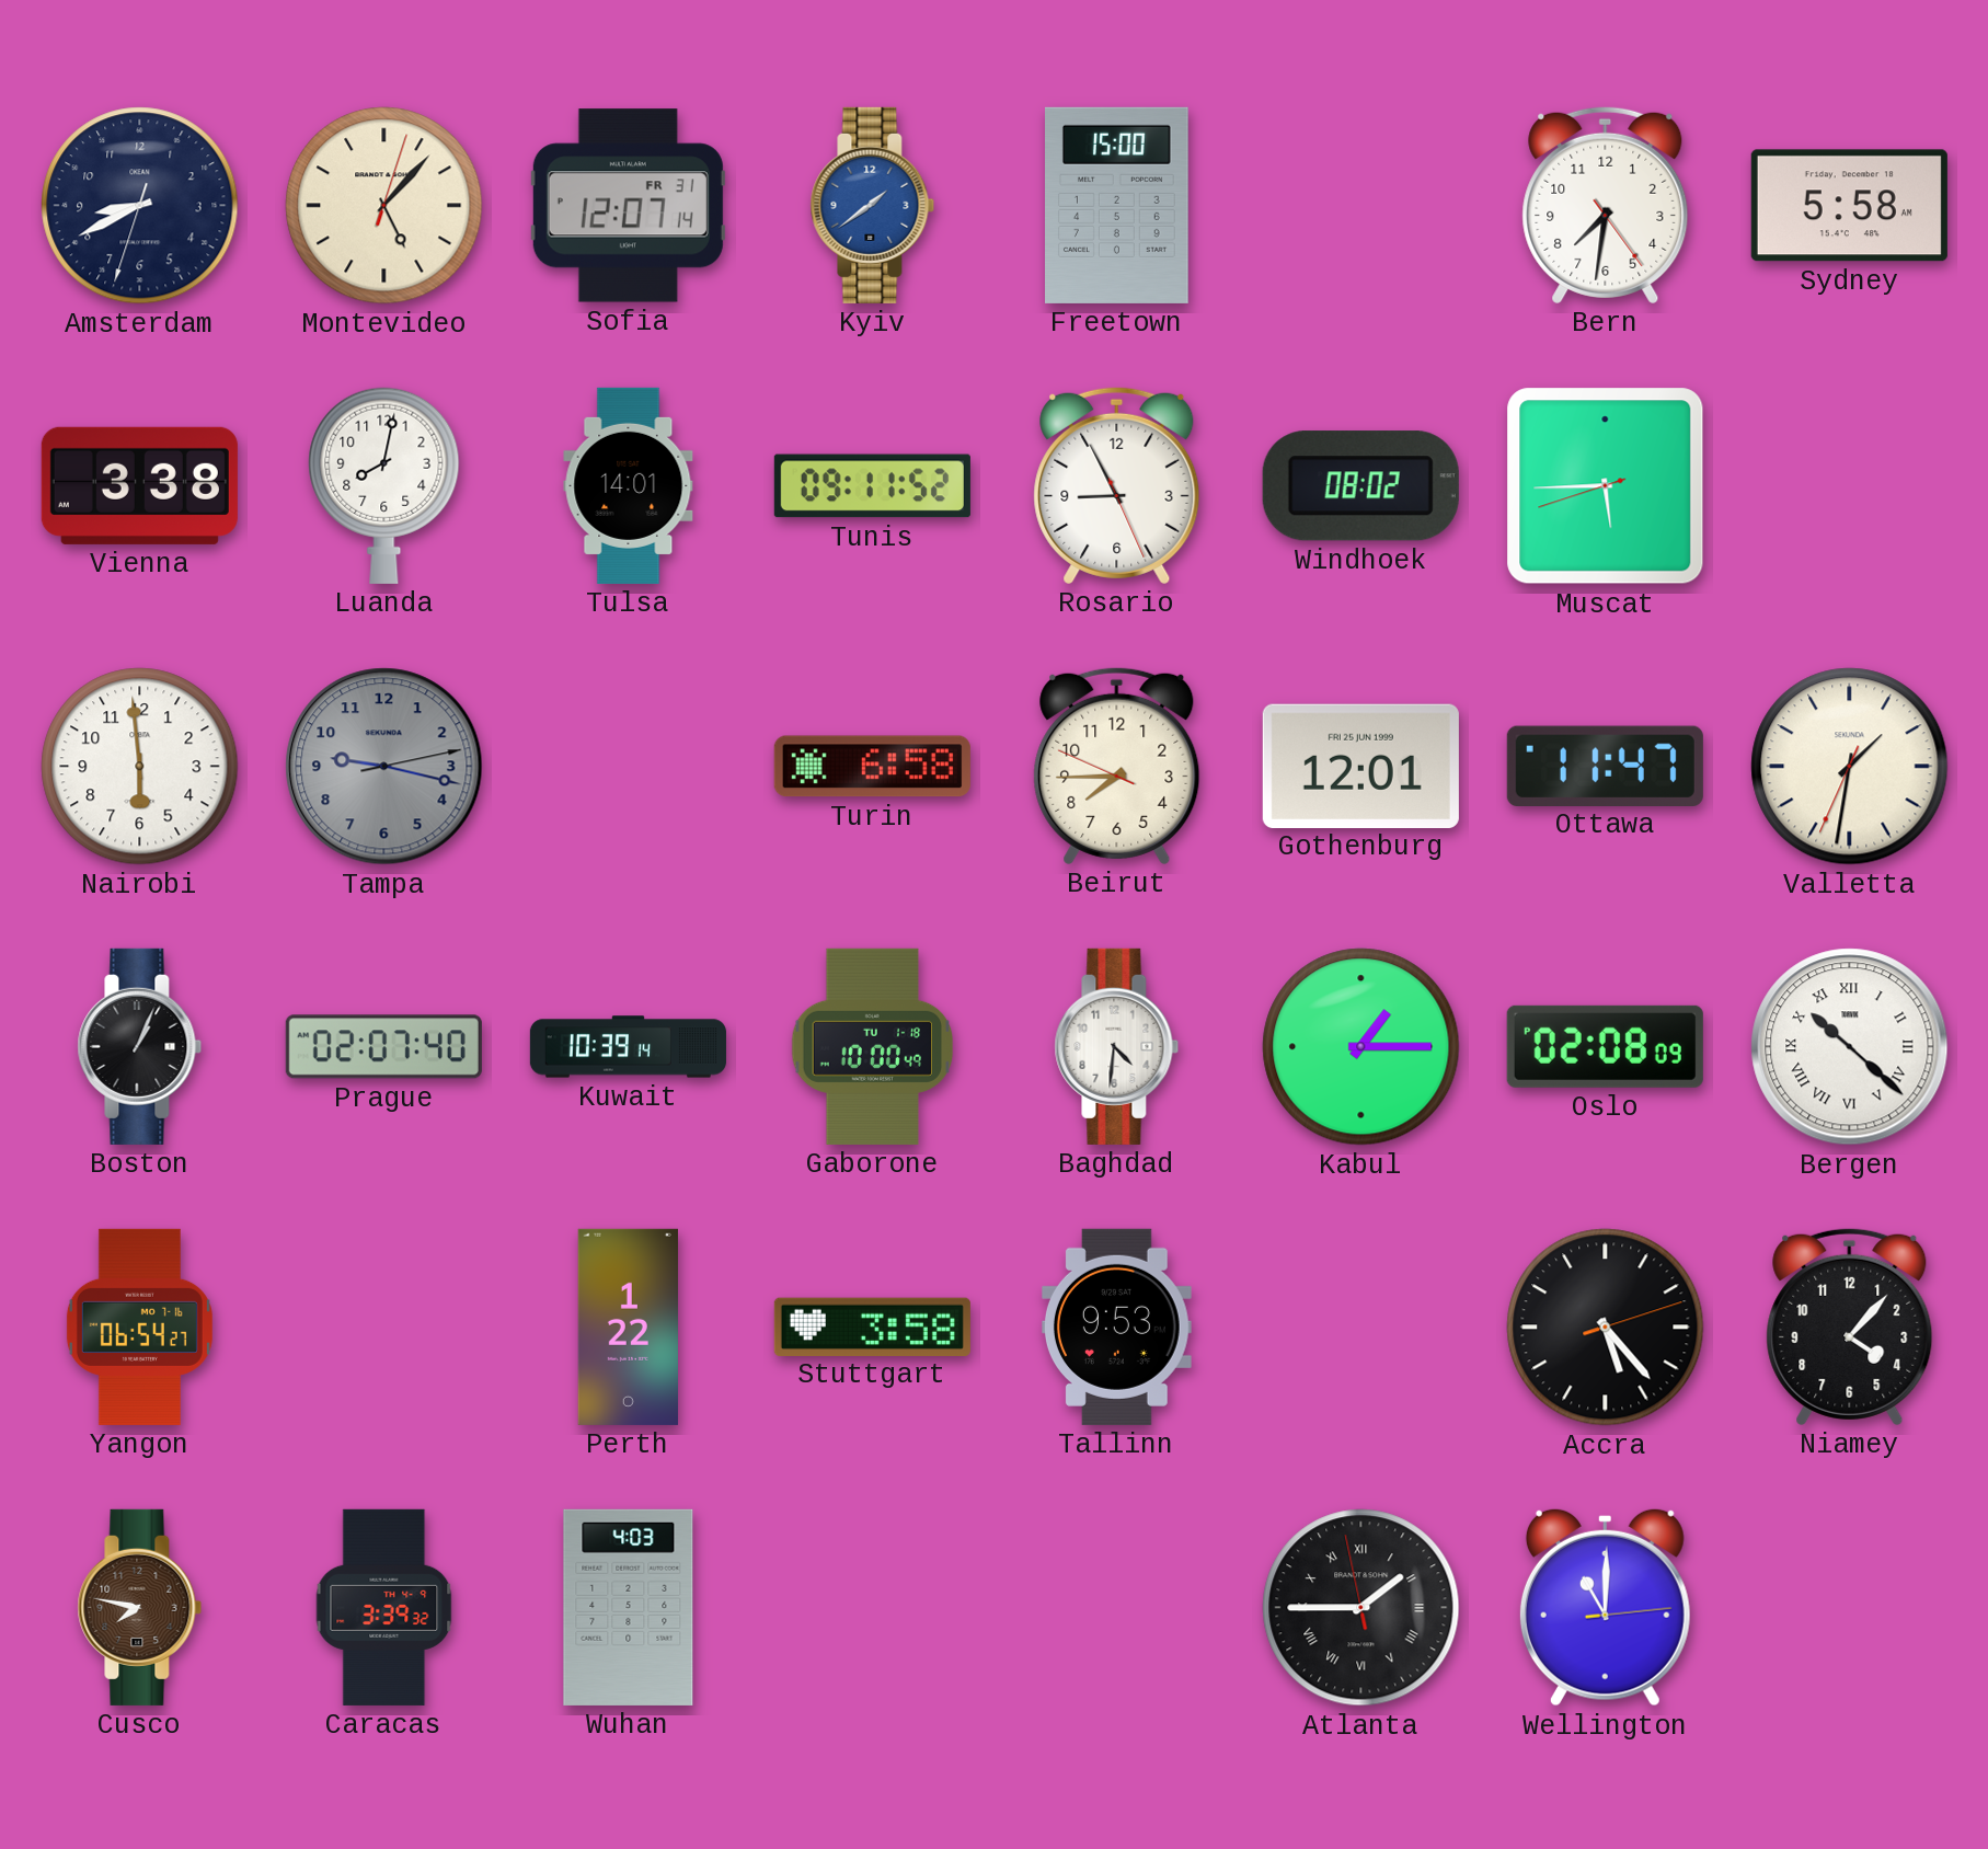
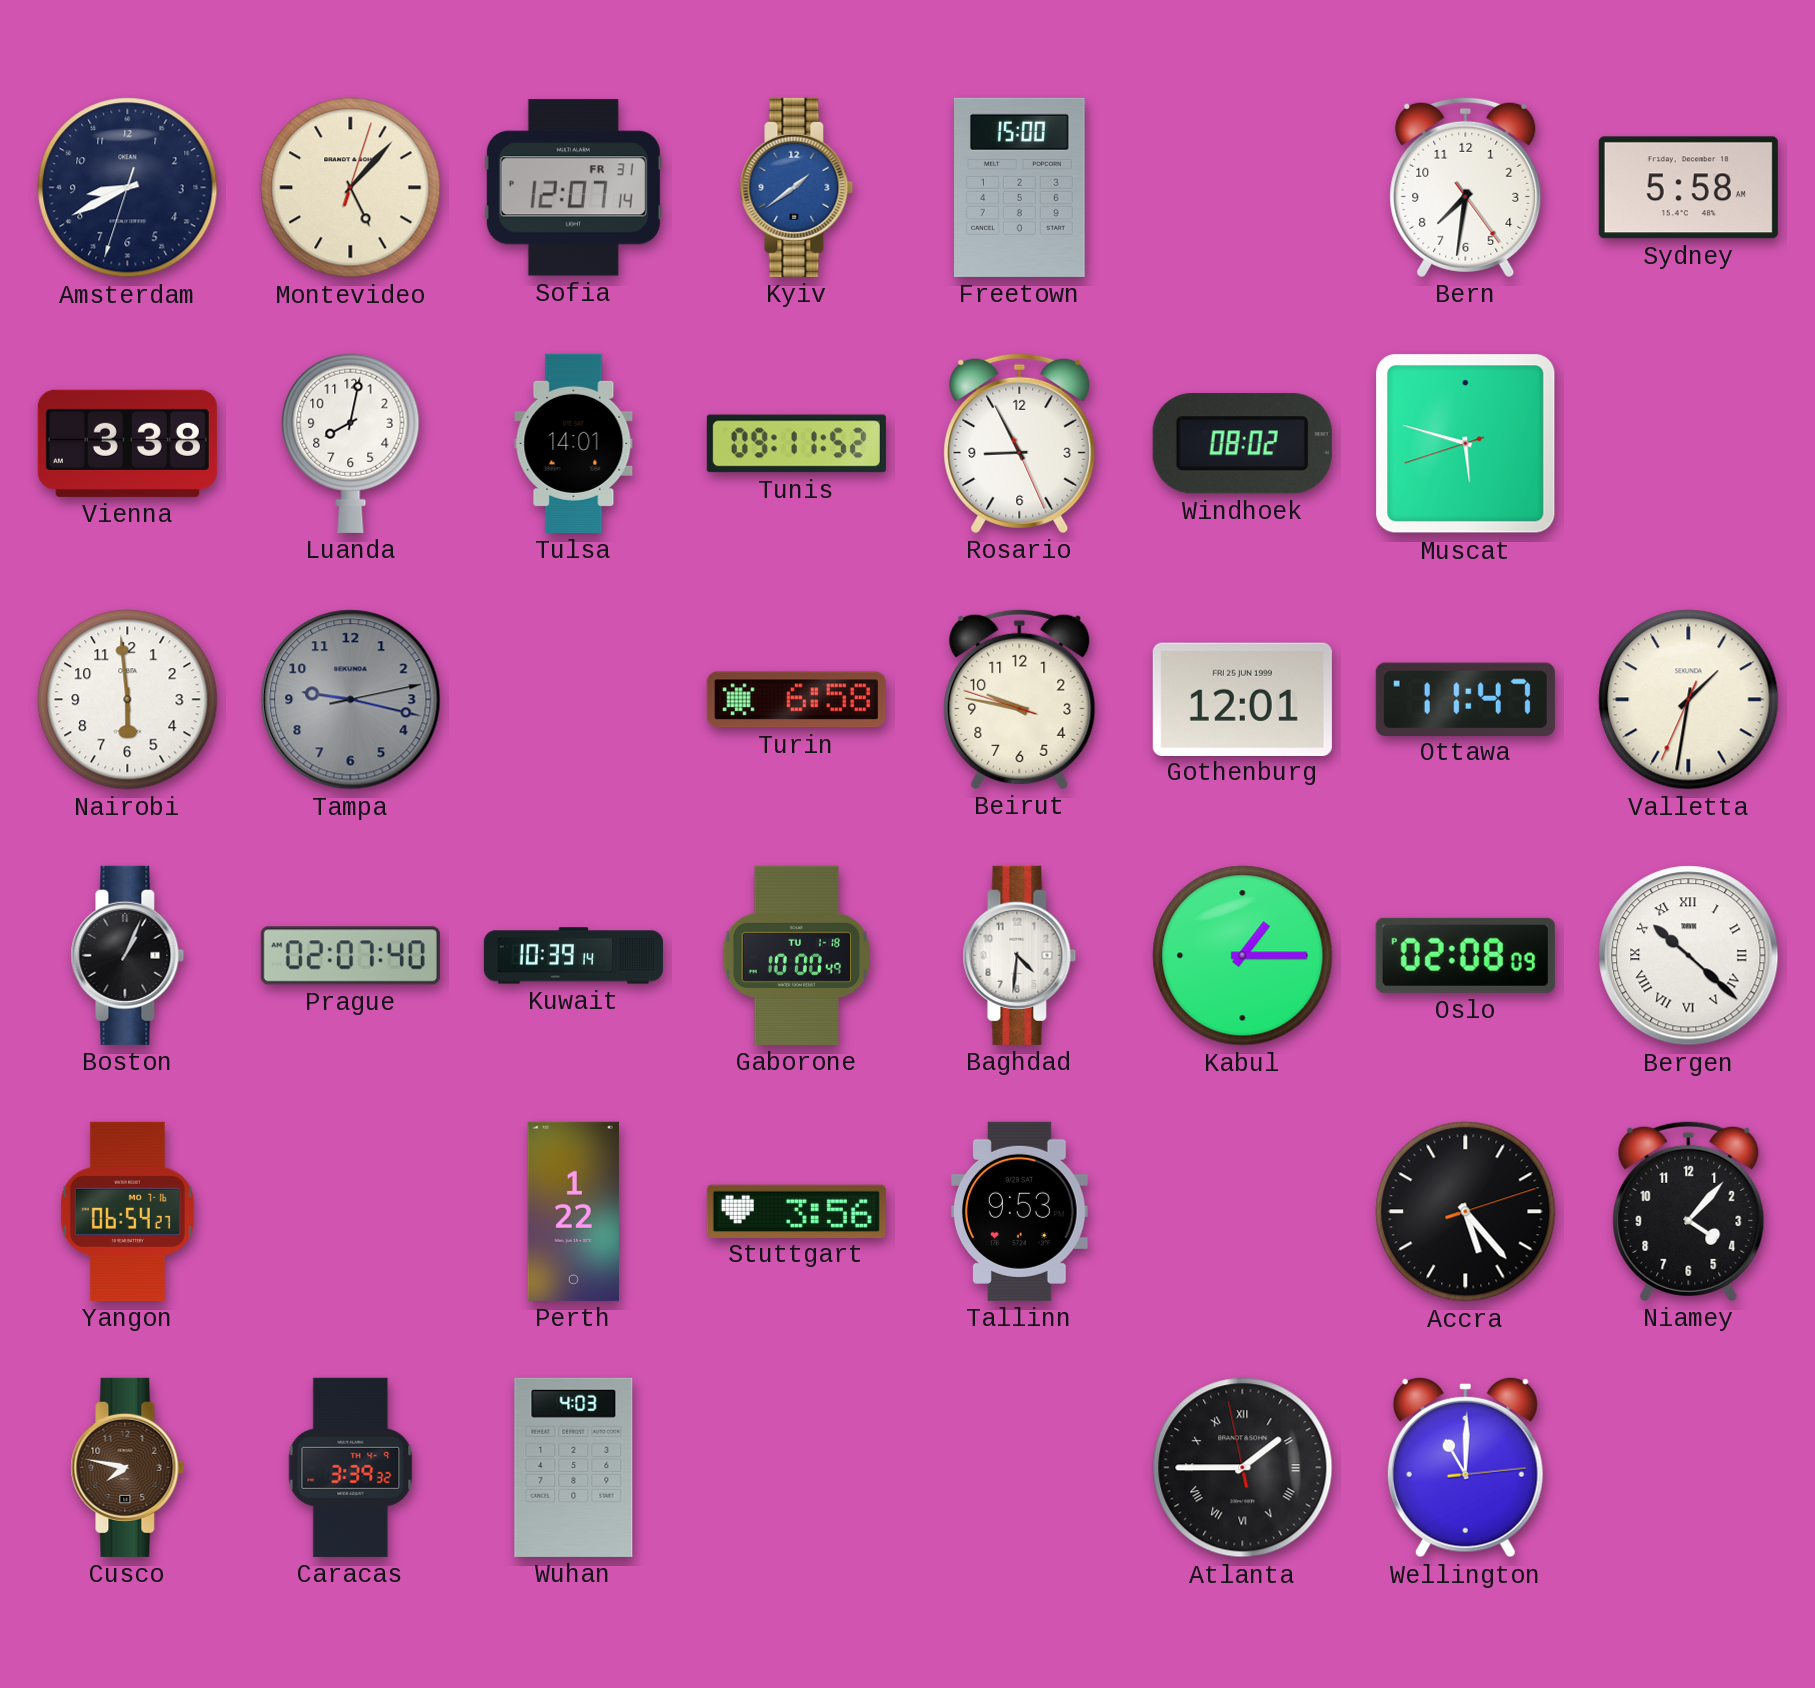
Muscat: 5:44 -> 5:47 (1466, 444)
Beirut: 7:44 -> 9:46 (1020, 699)
Stuttgart: 3:58 -> 3:56 (796, 1211)
